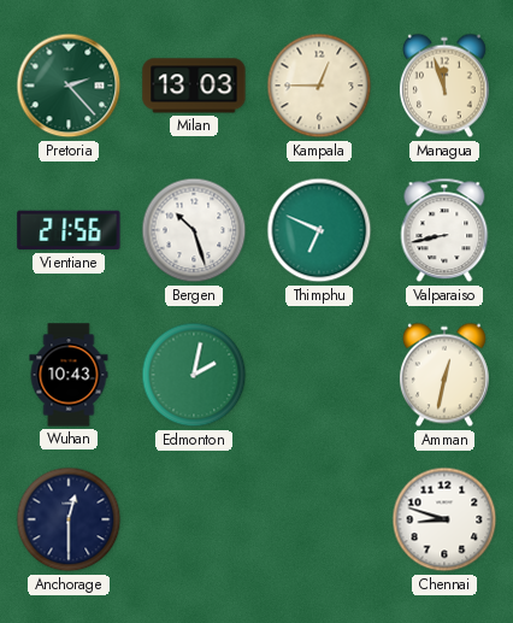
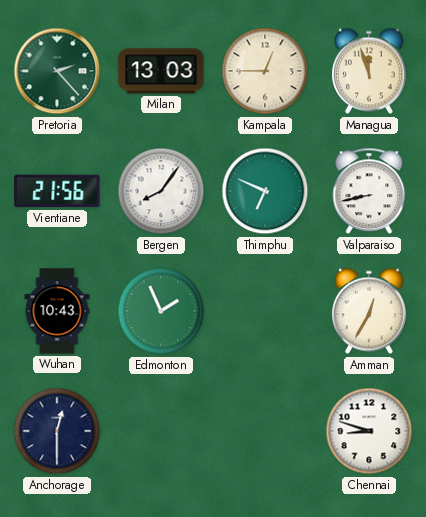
Bergen: 10:27 -> 8:06 (161, 191)
Edmonton: 2:02 -> 1:56 (161, 311)
Amman: 12:32 -> 12:35 (369, 311)
